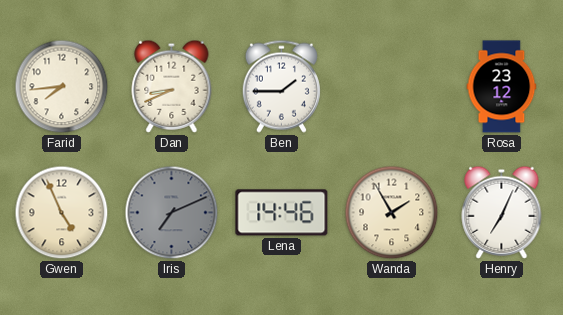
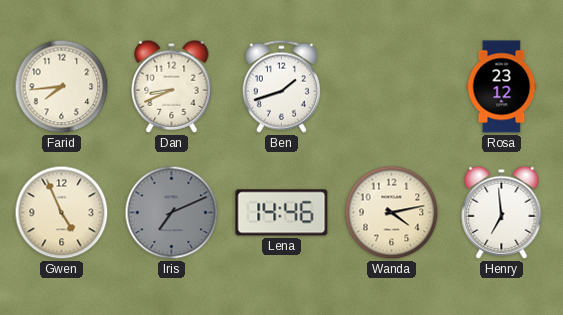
Ben: 1:45 -> 1:42 (281, 86)
Wanda: 1:55 -> 4:13 (392, 213)
Henry: 7:04 -> 6:59 (502, 212)
